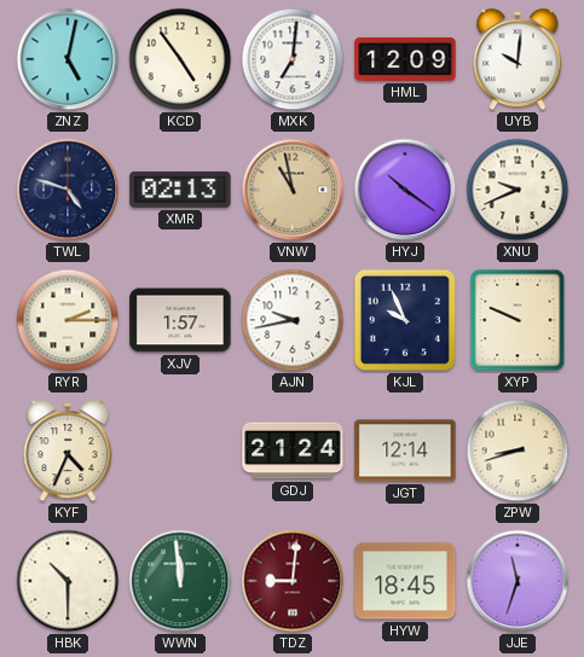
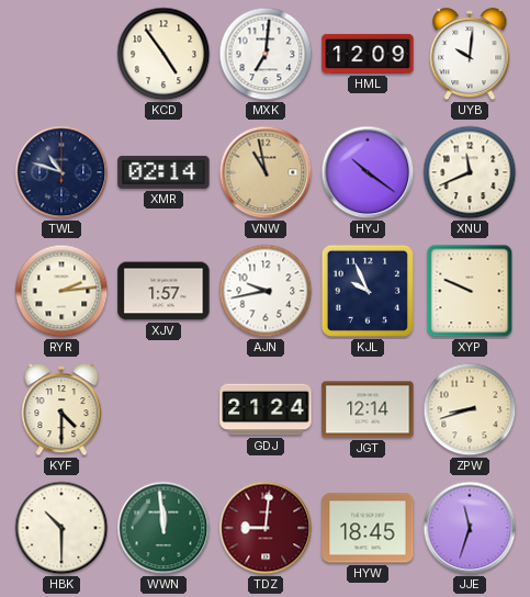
ZNZ: 5:02 -> none (68, 59)
TWL: 4:48 -> 10:48 (61, 172)
XMR: 02:13 -> 02:14 (163, 172)
XNU: 9:41 -> 11:41 (470, 172)
RYR: 2:15 -> 2:14 (61, 291)
KYF: 4:34 -> 4:30 (61, 409)
